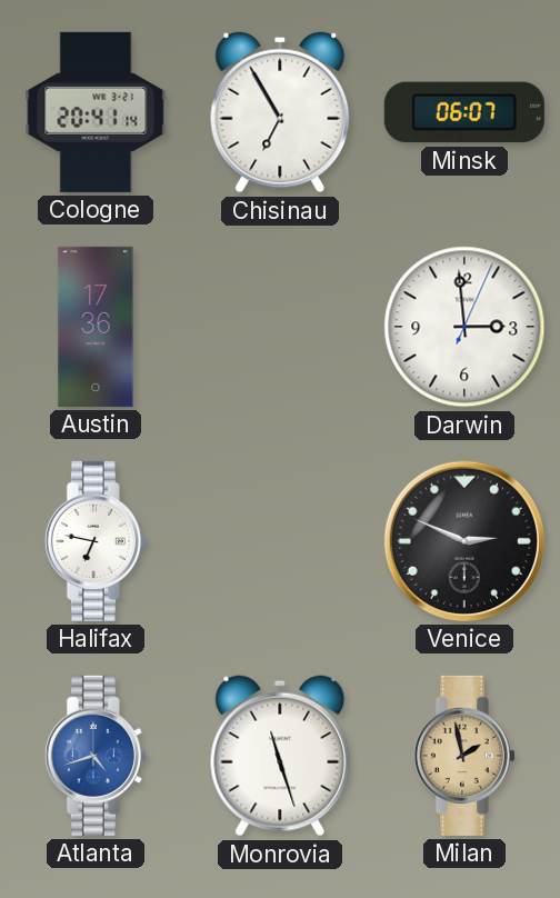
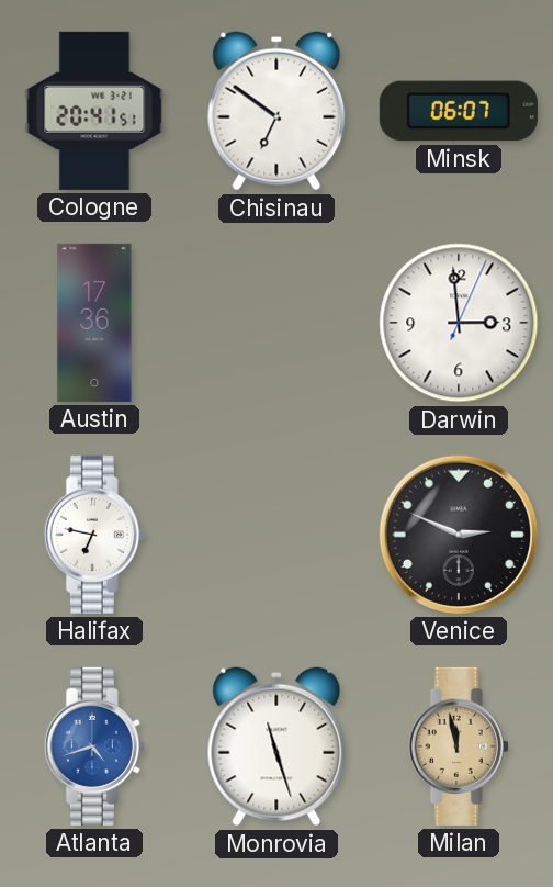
Cologne: 20:41:14 -> 20:41:51 (94, 111)
Chisinau: 6:55 -> 6:51 (276, 111)
Milan: 1:58 -> 11:58 (459, 746)
